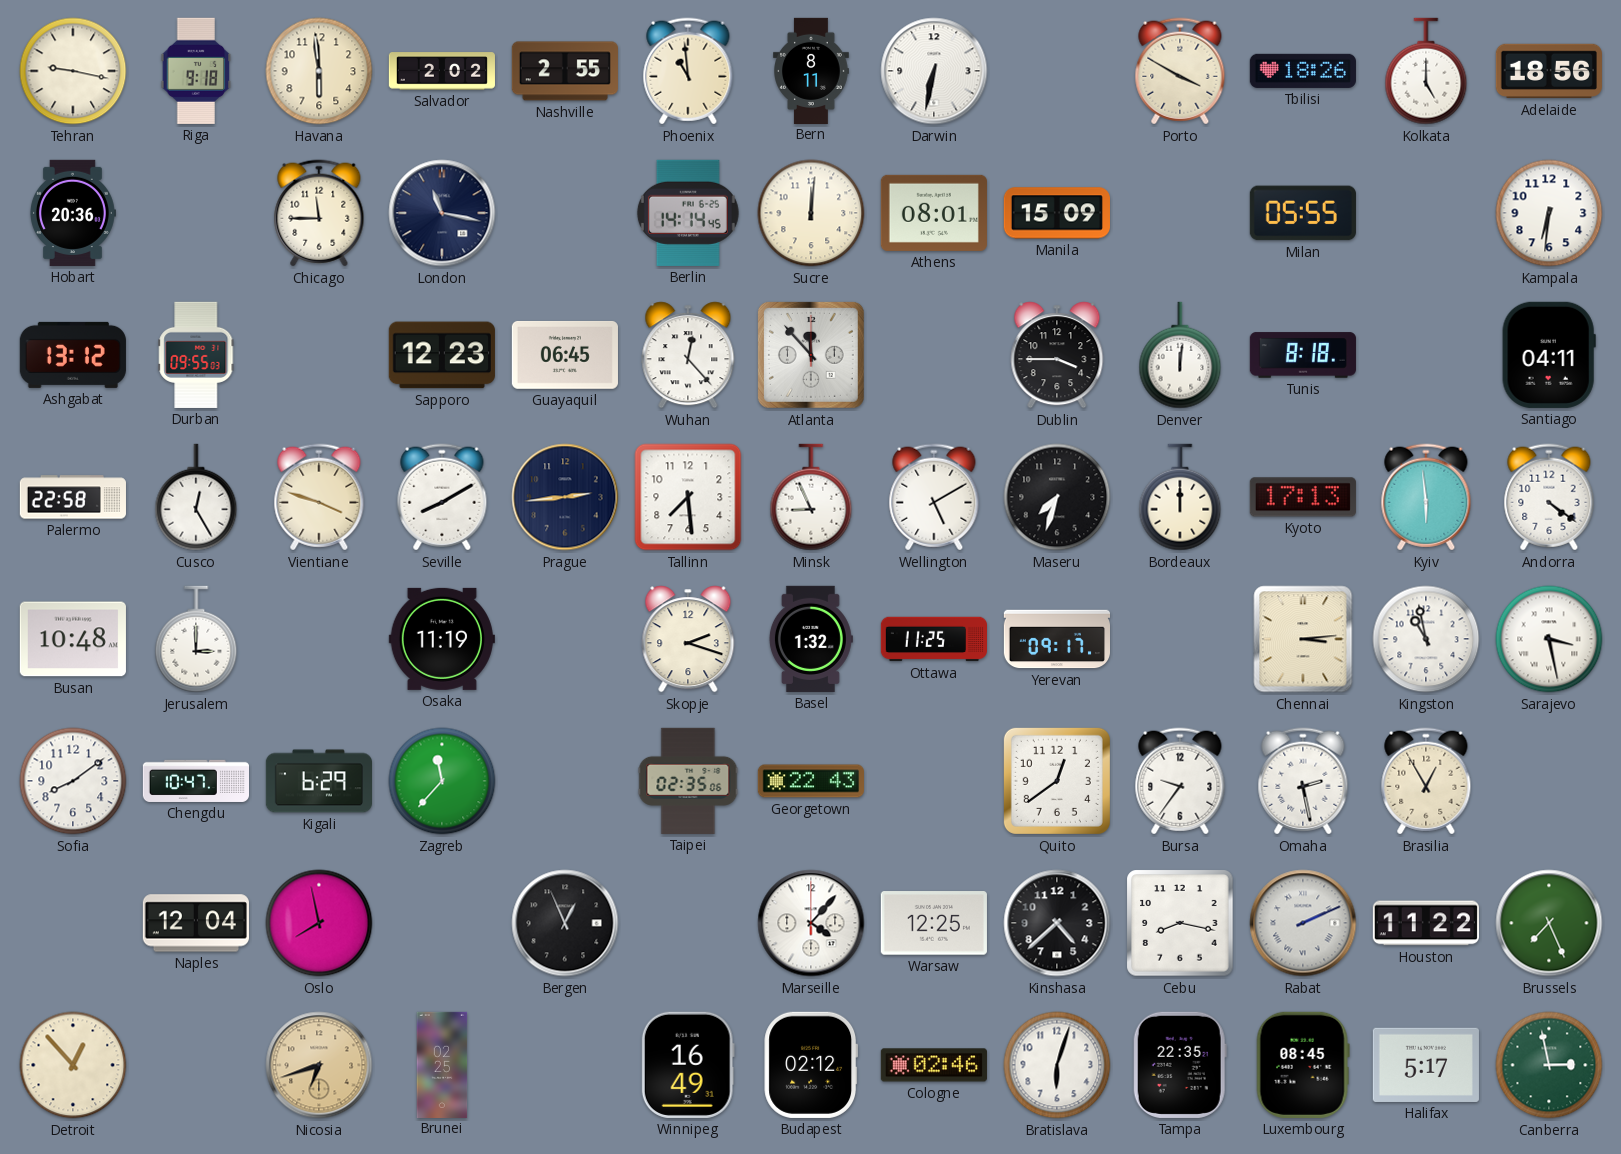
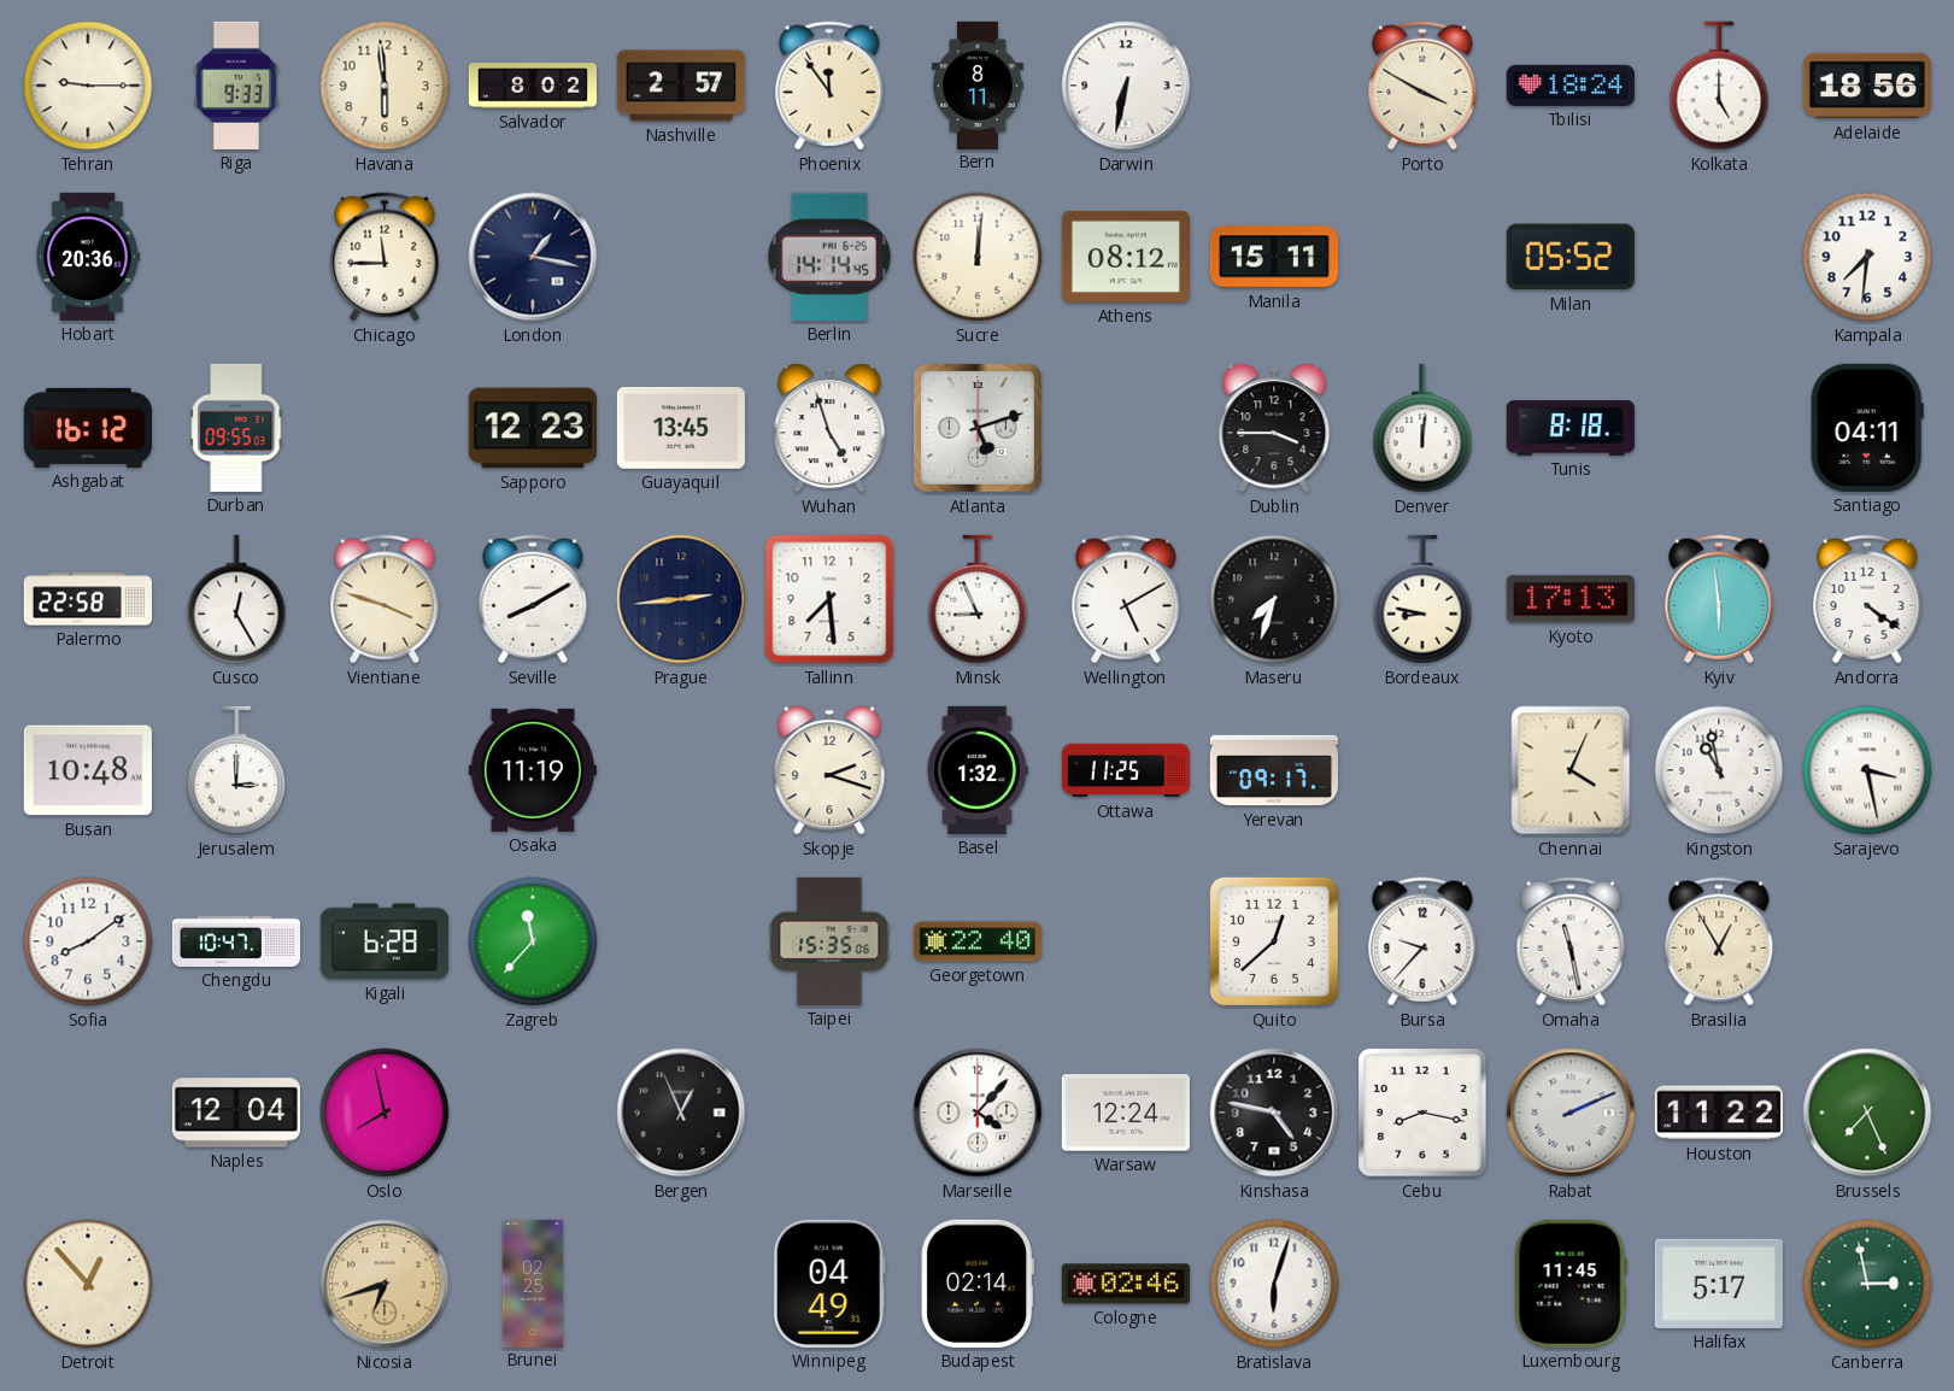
Tehran: 9:17 -> 9:15 (88, 86)
Riga: 9:18 -> 9:33 (236, 86)
Salvador: 2:02 -> 8:02 (532, 86)
Nashville: 2:55 -> 2:57 (681, 86)
Phoenix: 10:59 -> 11:54 (829, 86)
Tbilisi: 18:26 -> 18:24 (1571, 86)
London: 11:17 -> 1:17 (533, 257)
Athens: 08:01 -> 08:12 (1126, 257)
Manila: 15:09 -> 15:11 (1274, 257)
Milan: 05:55 -> 05:52 (1571, 257)
Kampala: 6:31 -> 7:31 (1867, 257)
Ashgabat: 13:12 -> 16:12 (88, 428)
Guayaquil: 06:45 -> 13:45 (681, 428)
Wuhan: 12:23 -> 4:57 (829, 428)
Atlanta: 11:53 -> 5:12 (978, 428)
Bordeaux: 12:00 -> 8:47 (1422, 599)
Chennai: 3:14 -> 4:04 (1571, 770)
Kigali: 6:29 -> 6:28 (383, 941)
Taipei: 02:35 -> 15:35 (829, 941)
Georgetown: 22:43 -> 22:40 (978, 941)
Quito: 12:39 -> 12:38 (1274, 941)
Bursa: 9:36 -> 9:37 (1422, 941)
Omaha: 2:28 -> 11:28 (1571, 941)
Warsaw: 12:25 -> 12:24 (1126, 1113)
Kinshasa: 4:38 -> 4:47 (1274, 1113)
Winnipeg: 16:49 -> 04:49 (829, 1284)
Budapest: 02:12 -> 02:14 (976, 1284)
Tampa: 22:35 -> none (1180, 1065)
Luxembourg: 08:45 -> 11:45 (1571, 1284)
